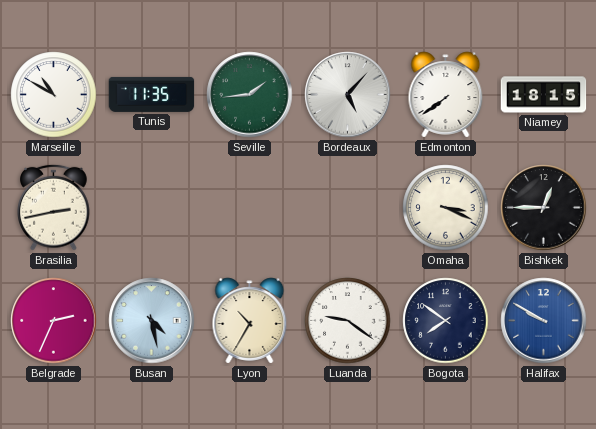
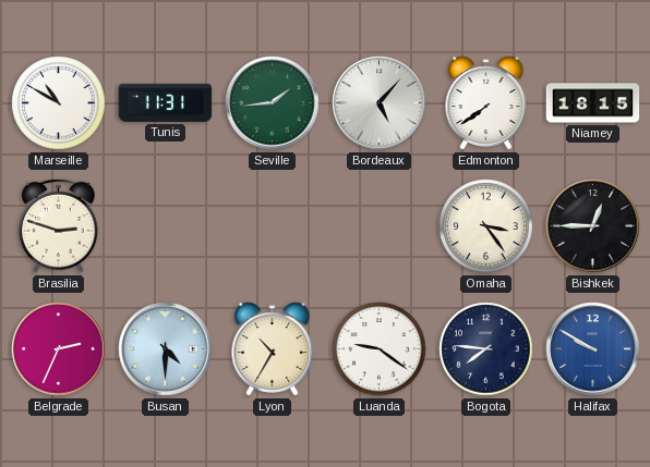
Tunis: 11:35 -> 11:31 (166, 102)
Brasilia: 2:43 -> 2:48 (59, 225)
Omaha: 3:19 -> 3:24 (486, 226)
Busan: 4:28 -> 4:30 (166, 349)
Bogota: 7:51 -> 7:46 (486, 349)
